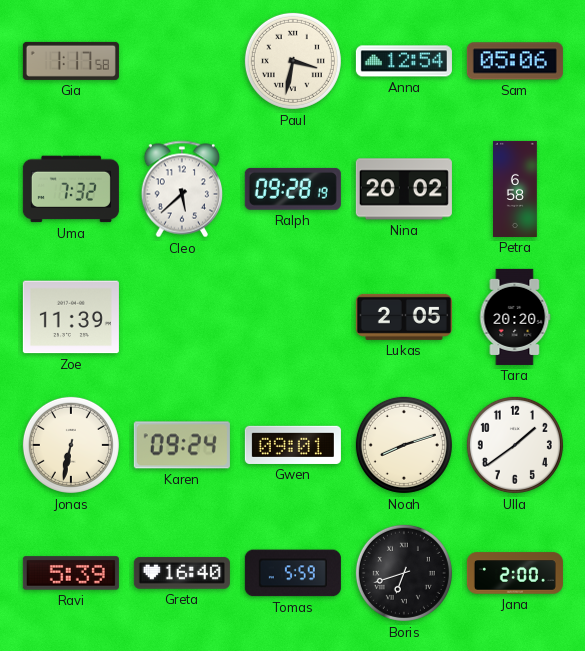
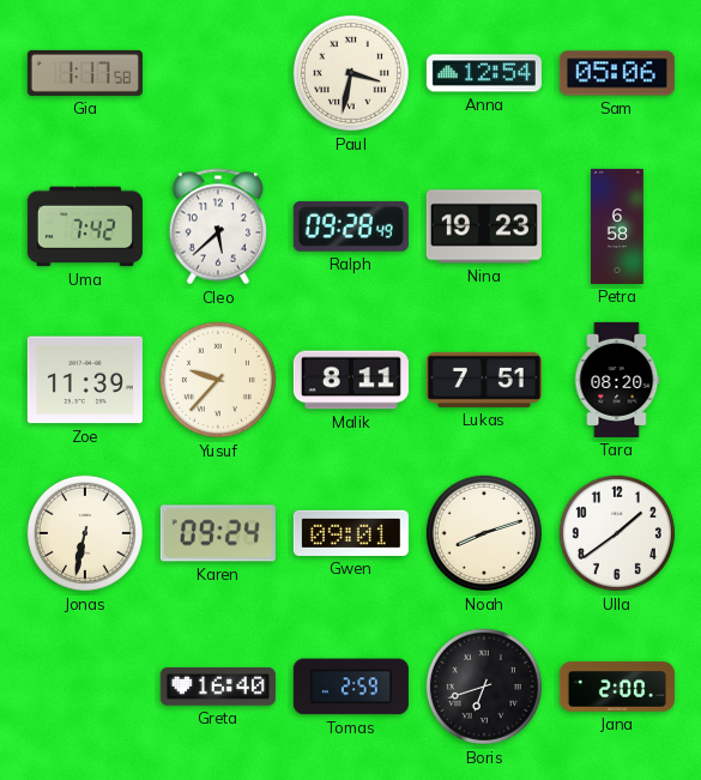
Uma: 7:32 -> 7:42 (85, 226)
Ralph: 09:28:19 -> 09:28:49 (351, 226)
Nina: 20:02 -> 19:23 (484, 226)
Yusuf: none -> 9:37 (218, 380)
Malik: none -> 8:11 (351, 380)
Lukas: 2:05 -> 7:51 (484, 380)
Tara: 20:20 -> 08:20 (617, 380)
Ravi: 5:39 -> none (71, 573)
Tomas: 5:59 -> 2:59 (351, 687)
